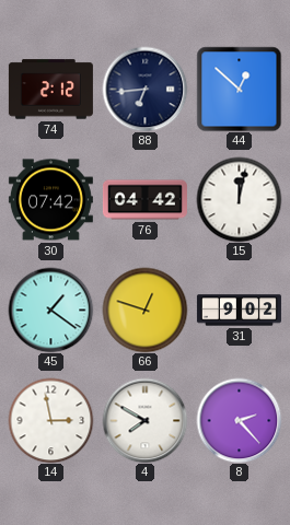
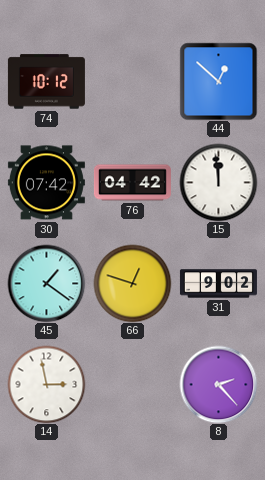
74: 2:12 -> 10:12 (46, 82)
88: 6:44 -> none (144, 89)
15: 12:02 -> 11:59 (218, 182)
4: 7:50 -> none (144, 420)
